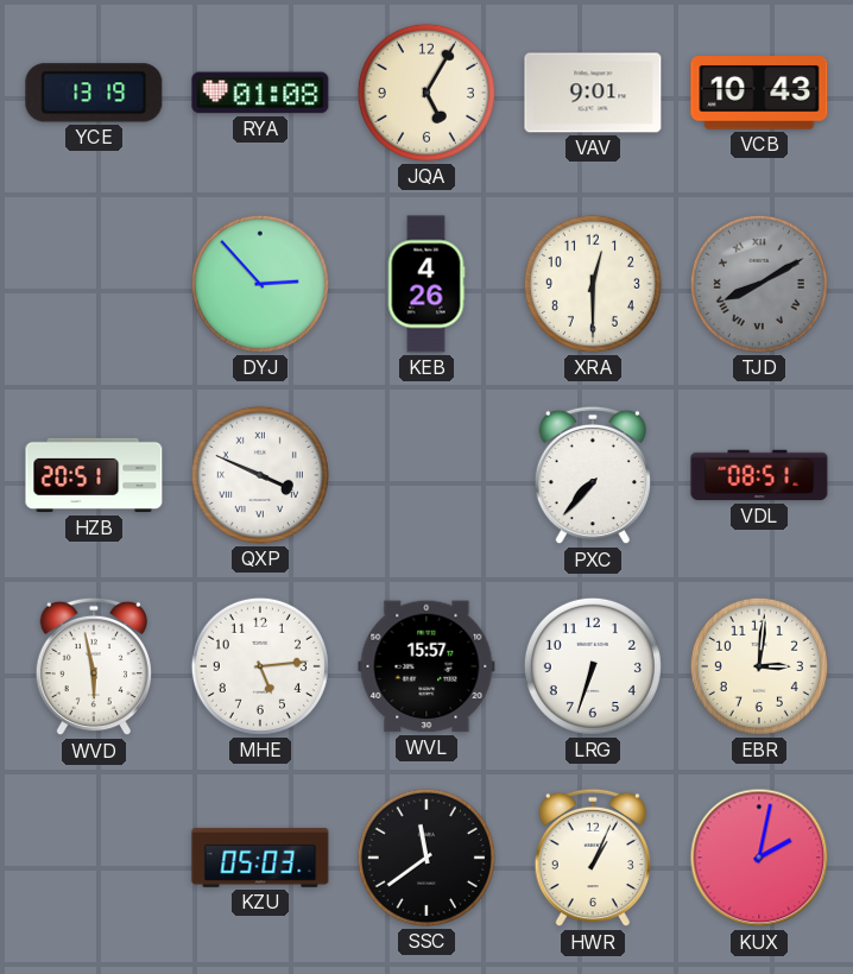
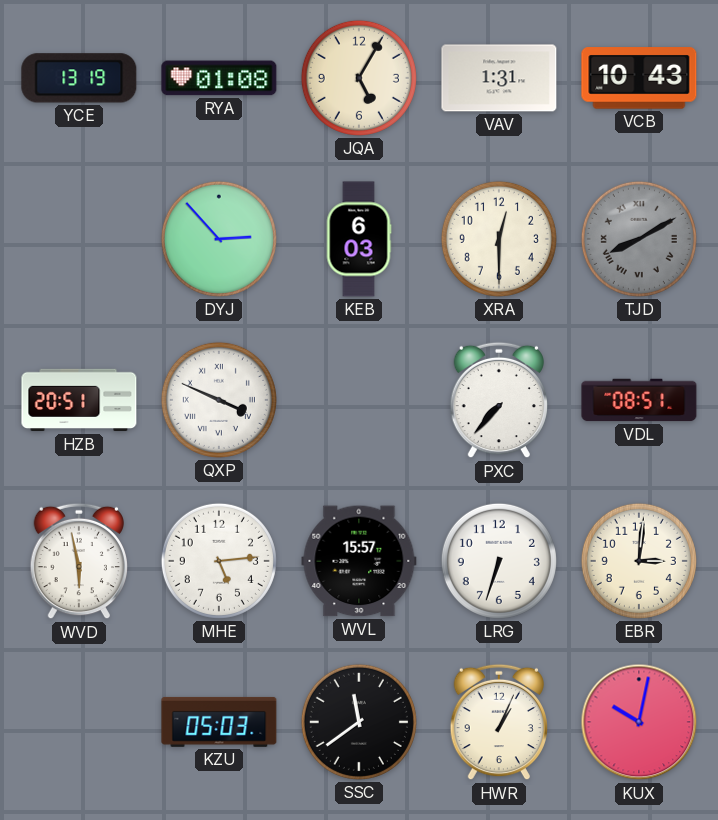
VAV: 9:01 -> 1:31 (499, 78)
KEB: 4:26 -> 6:03 (359, 239)
KUX: 2:02 -> 10:02 (639, 722)
